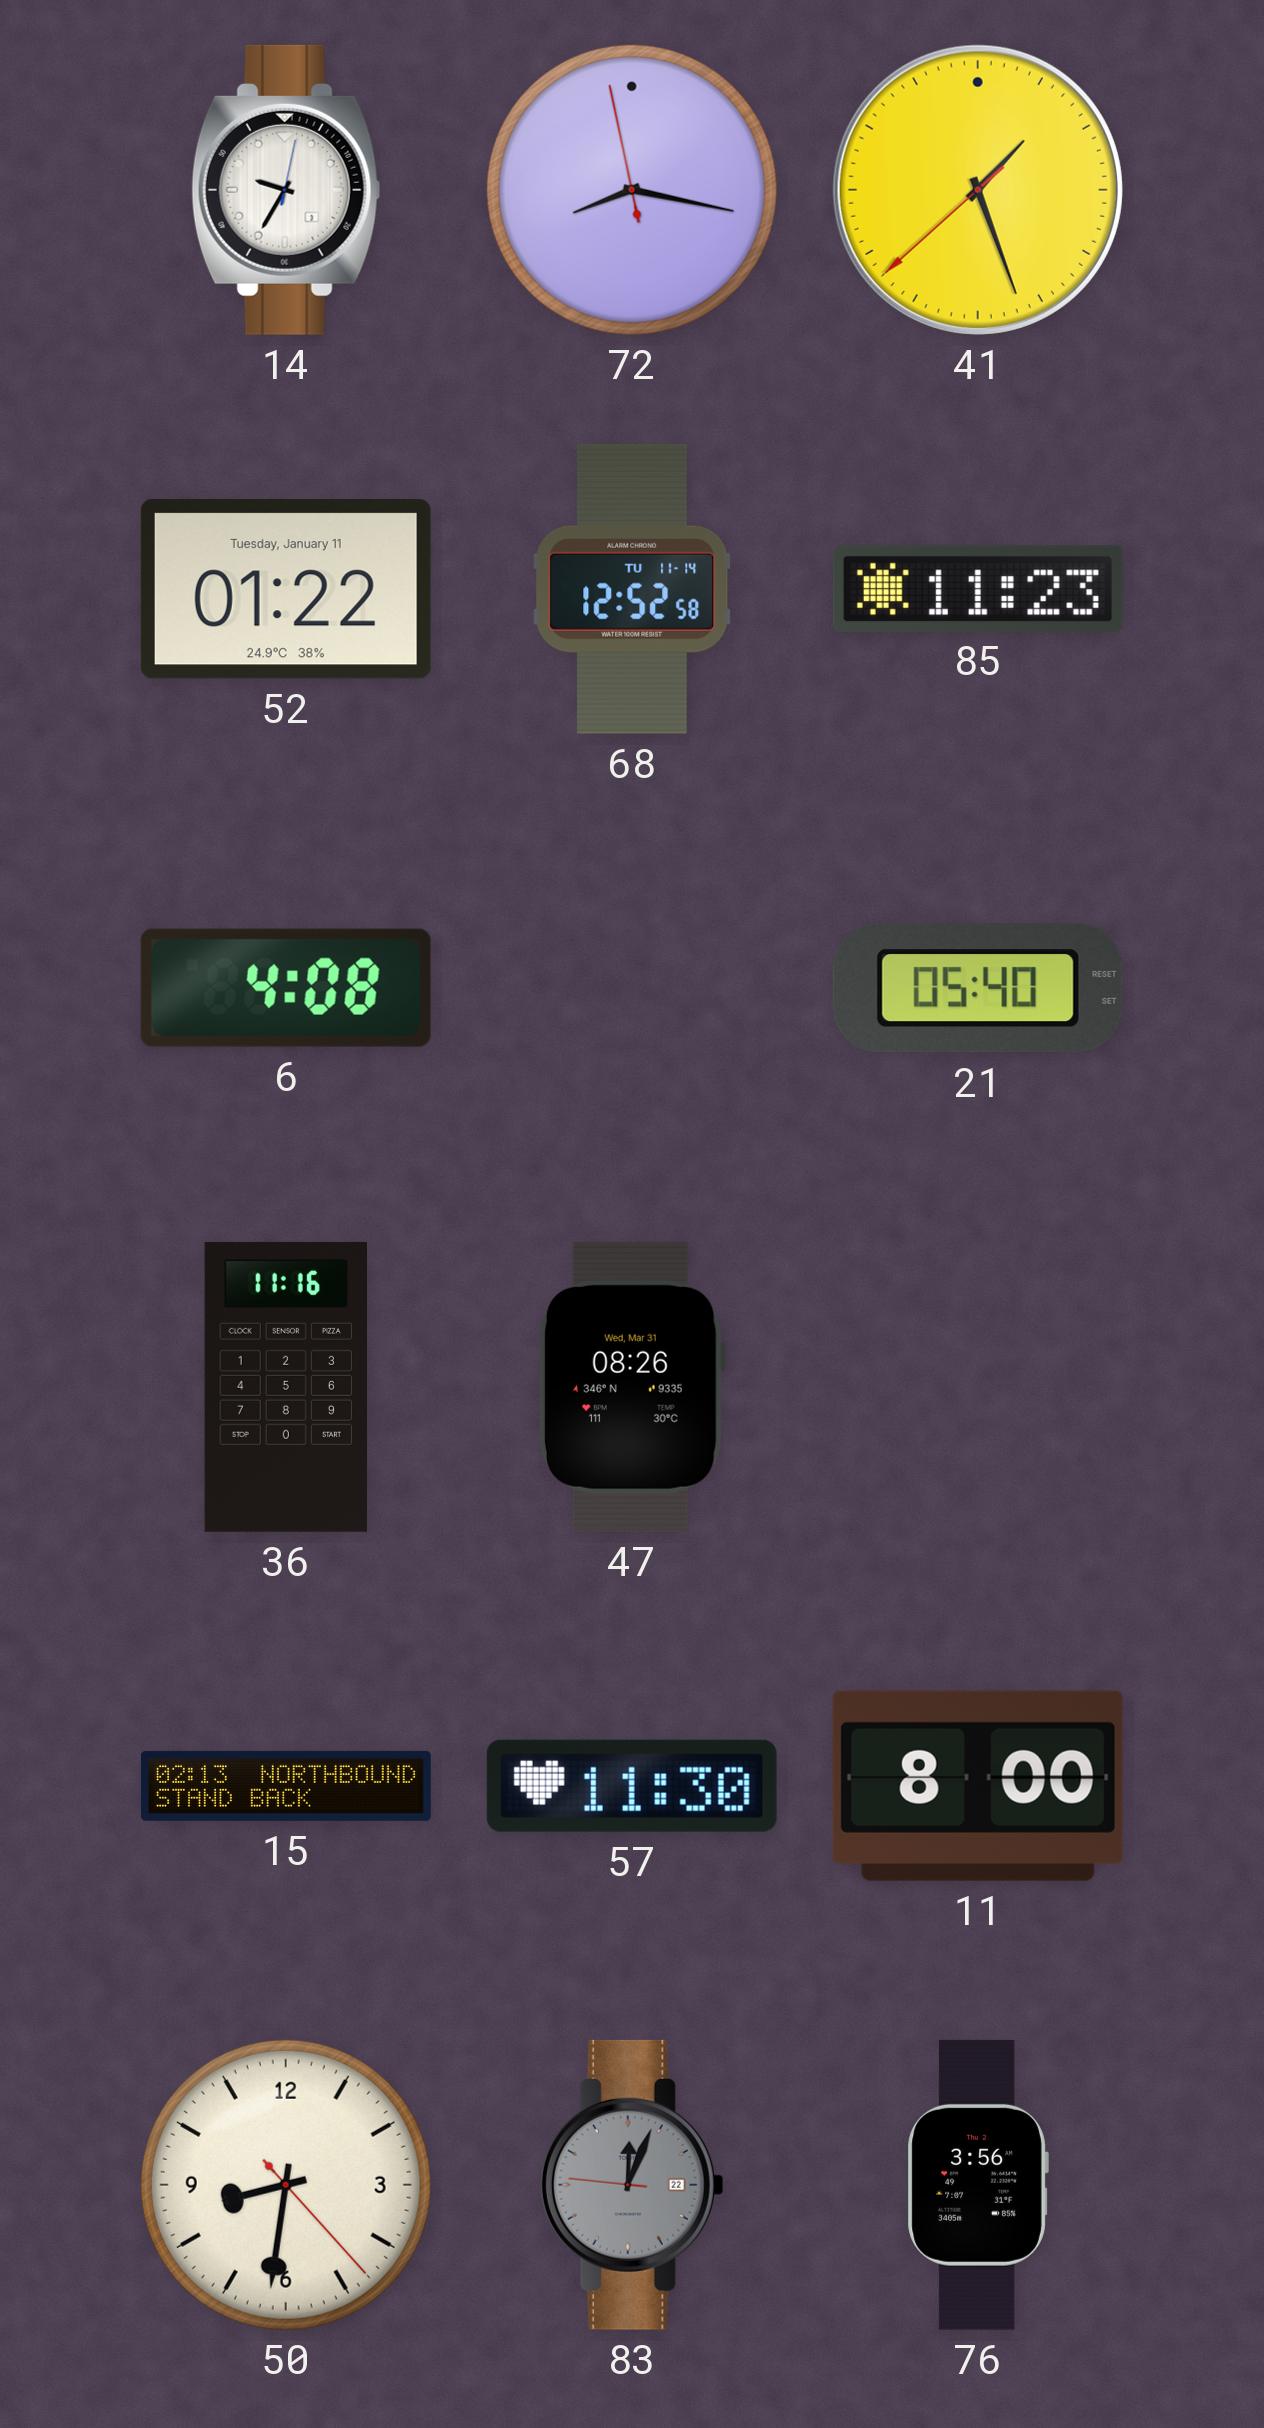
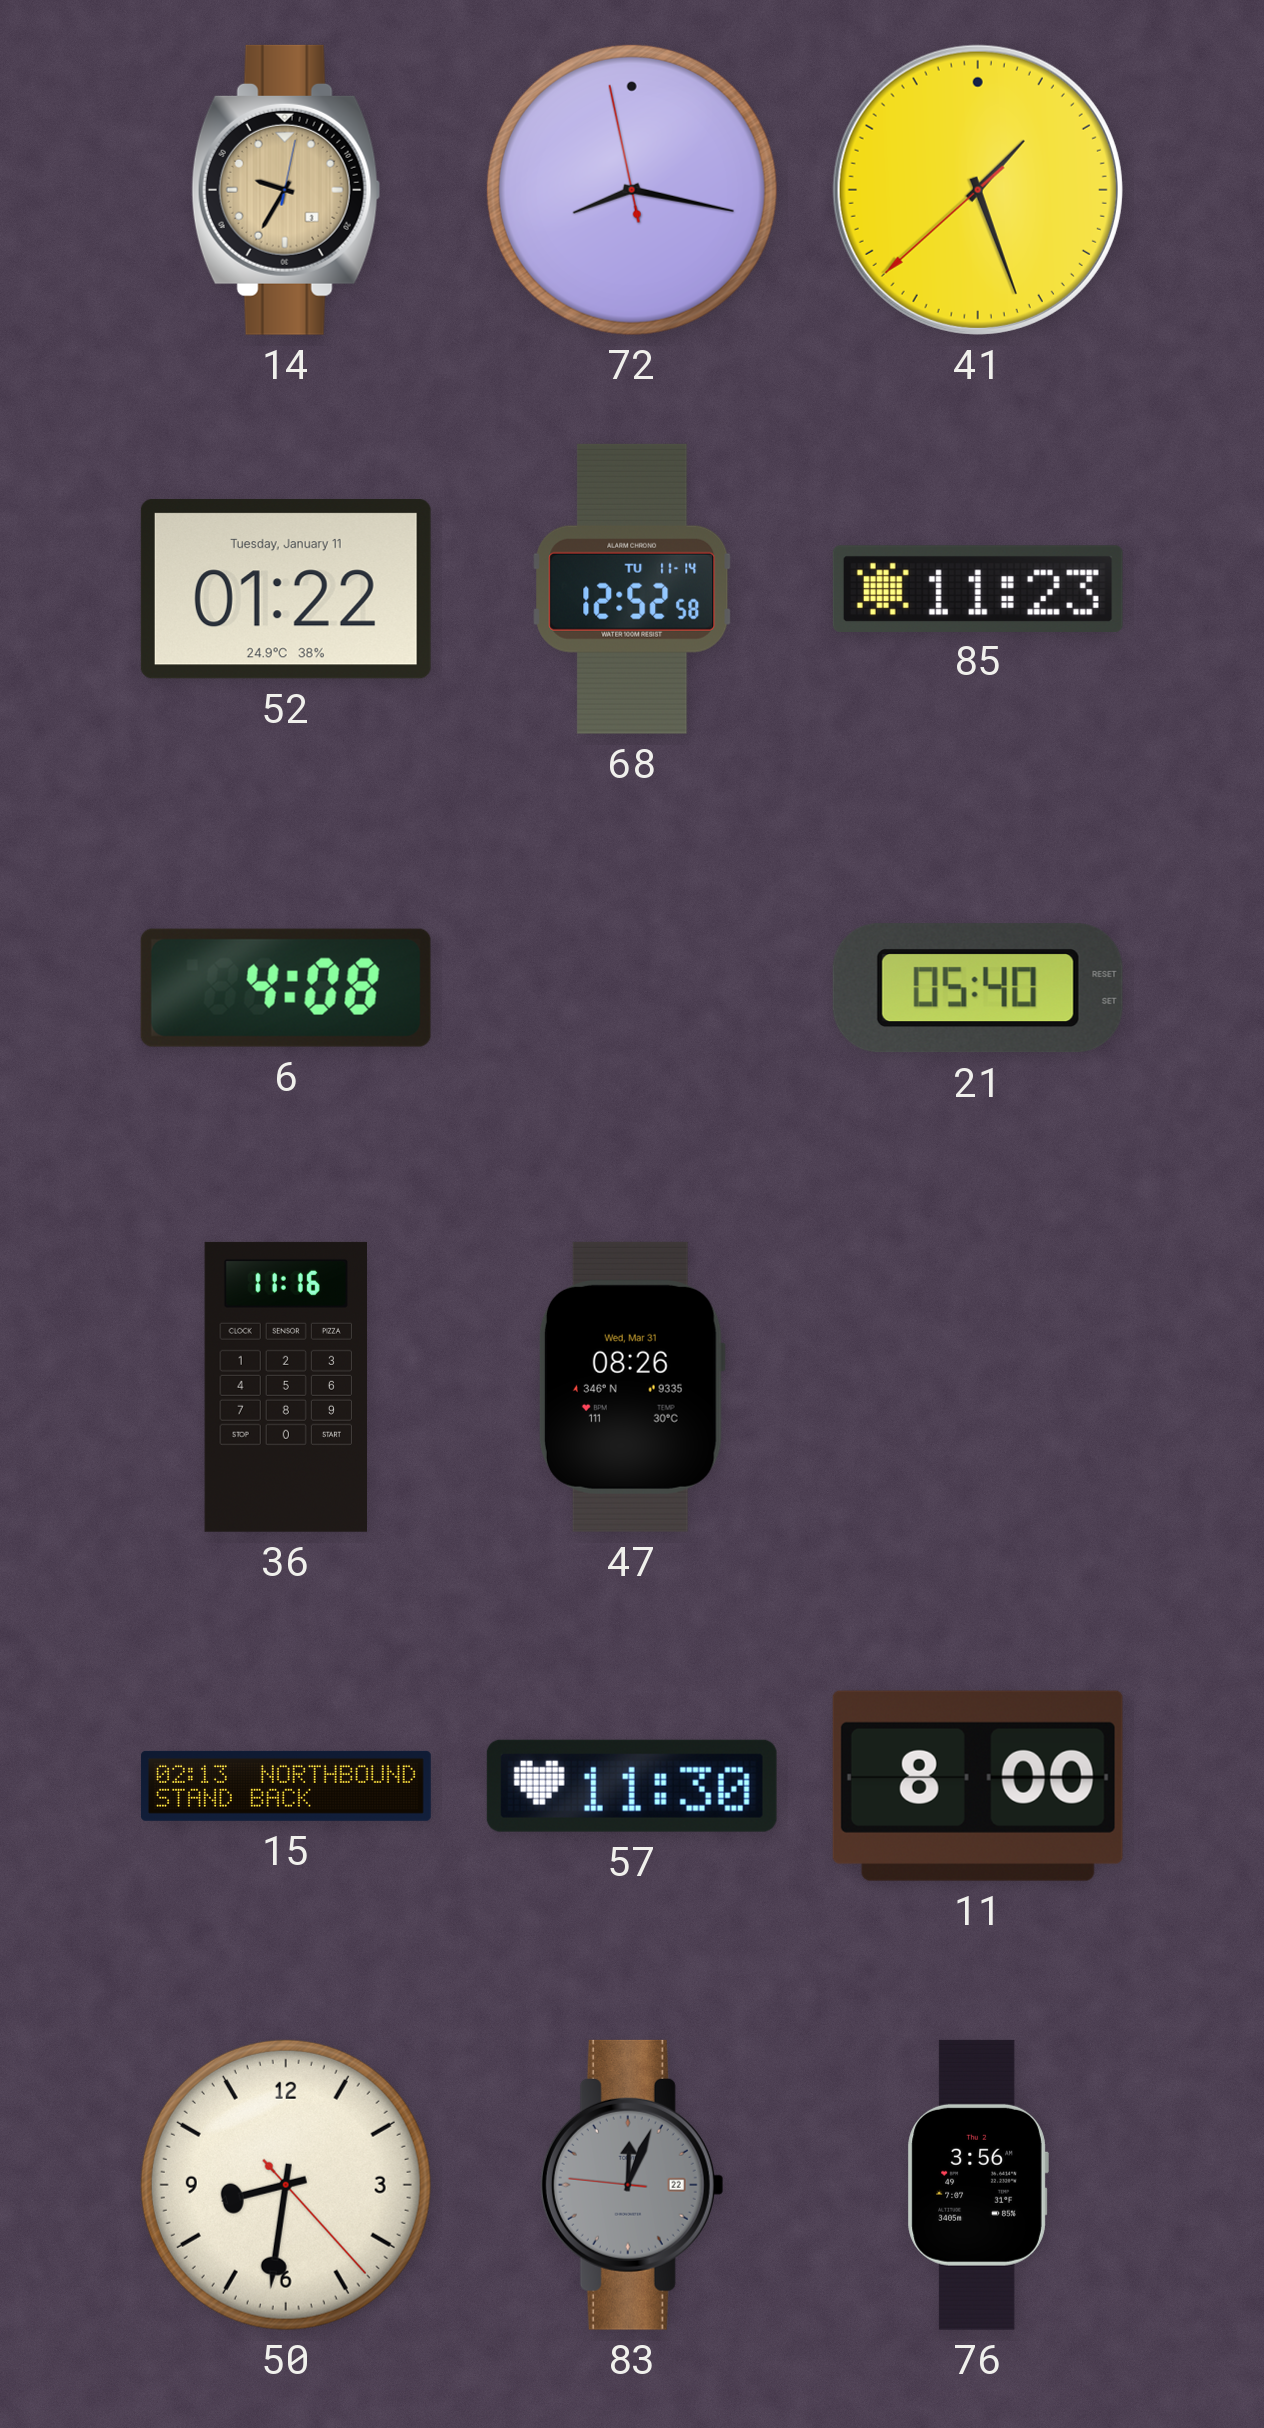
14 dial: white -> champagne (286, 190)
